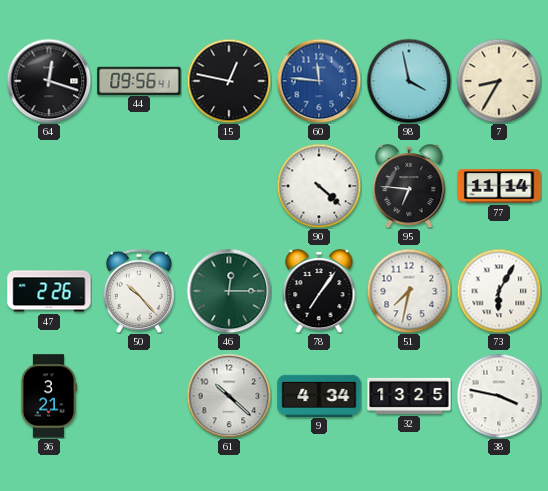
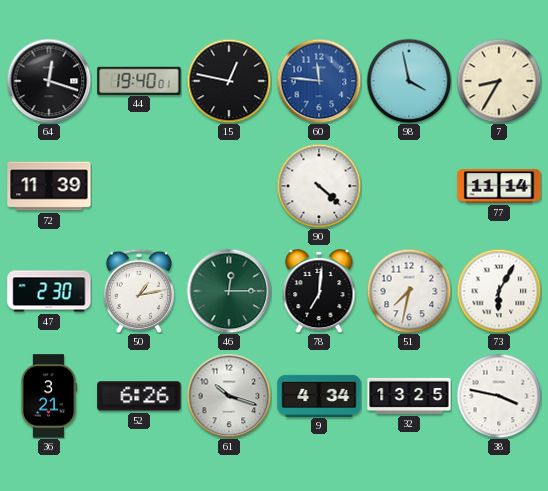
44: 09:56 -> 19:40 (139, 80)
72: none -> 11:39 (49, 186)
95: 6:46 -> none (409, 187)
47: 2:26 -> 2:30 (49, 291)
50: 10:23 -> 1:13 (138, 291)
78: 7:06 -> 7:01 (319, 292)
52: none -> 6:26 (139, 396)
61: 10:22 -> 10:18 (229, 396)
